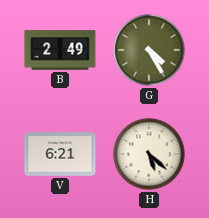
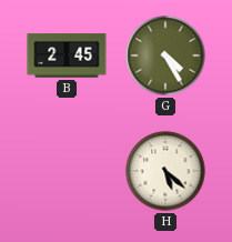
B: 2:49 -> 2:45 (67, 56)
V: 6:21 -> none (60, 154)
